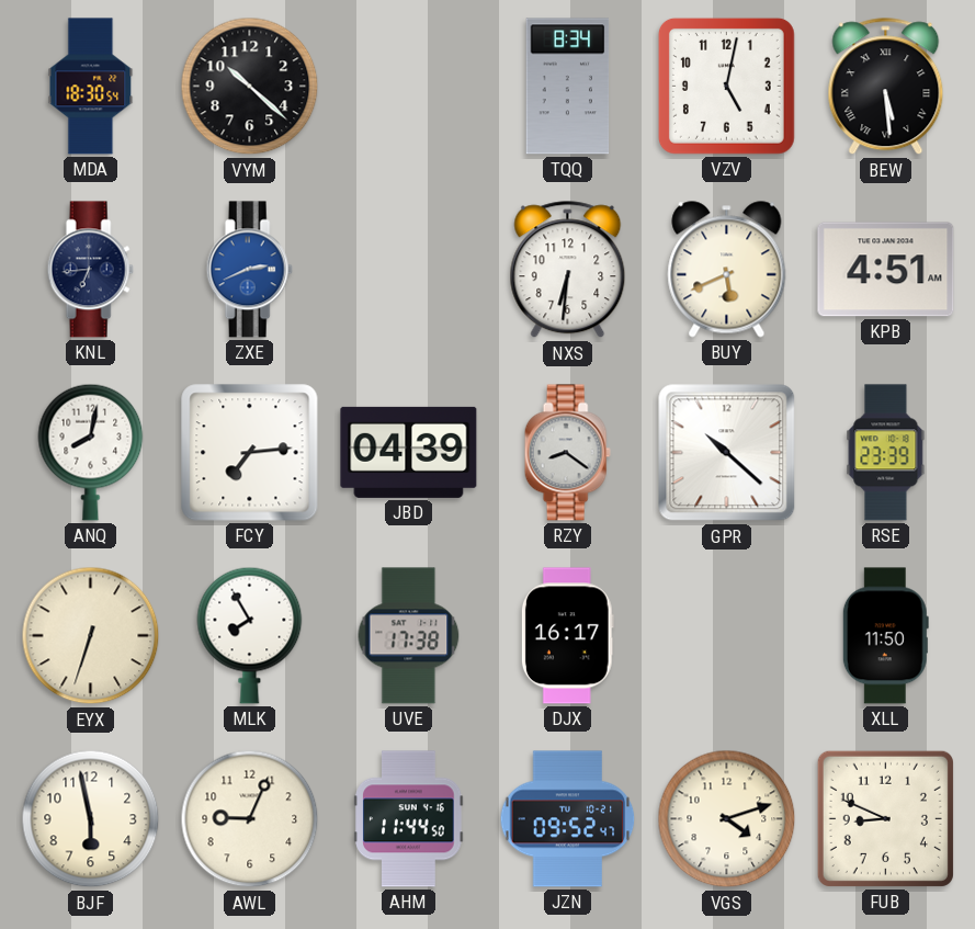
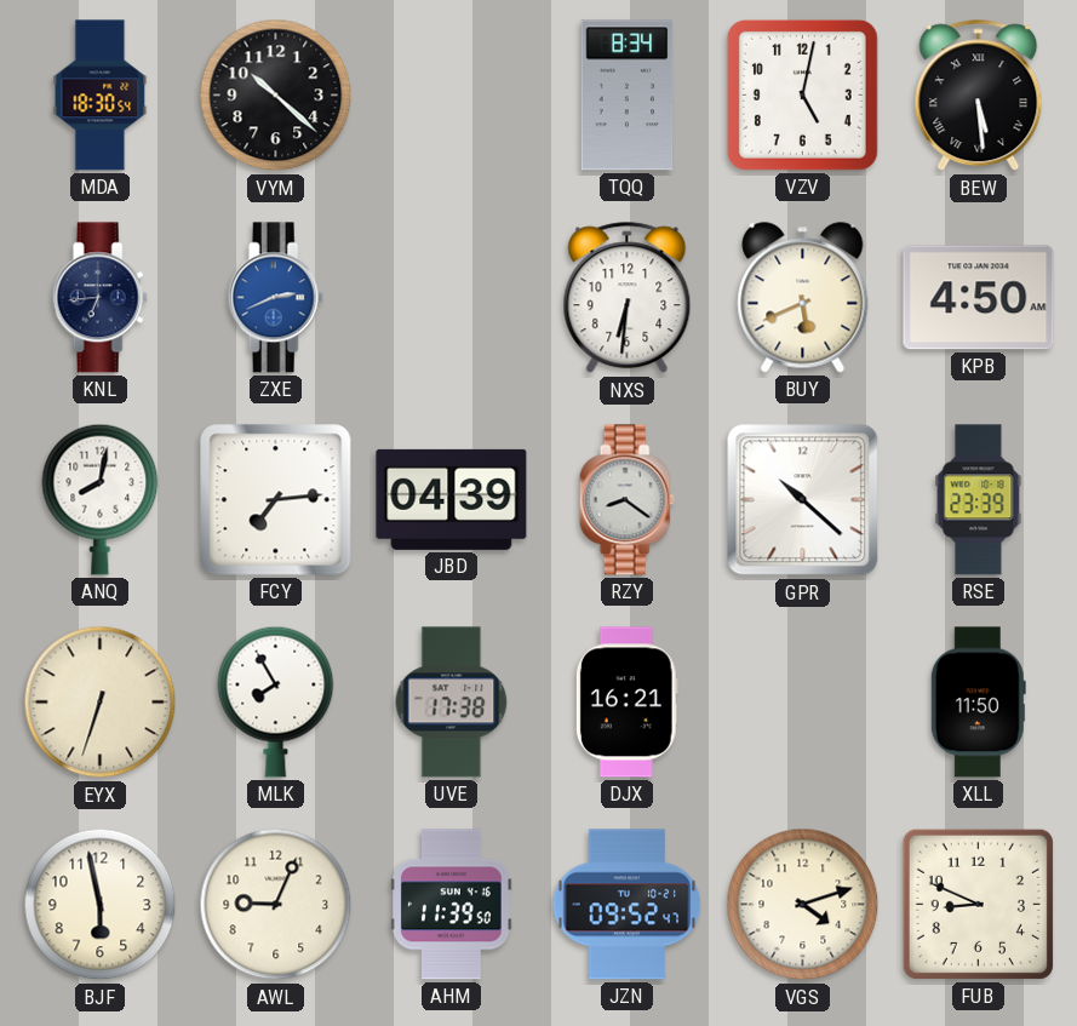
KPB: 4:51 -> 4:50 (979, 298)
DJX: 16:17 -> 16:21 (626, 703)
AHM: 11:44 -> 11:39 (452, 905)
